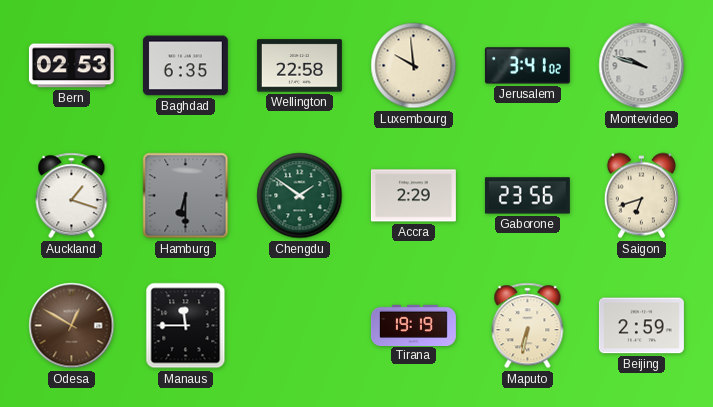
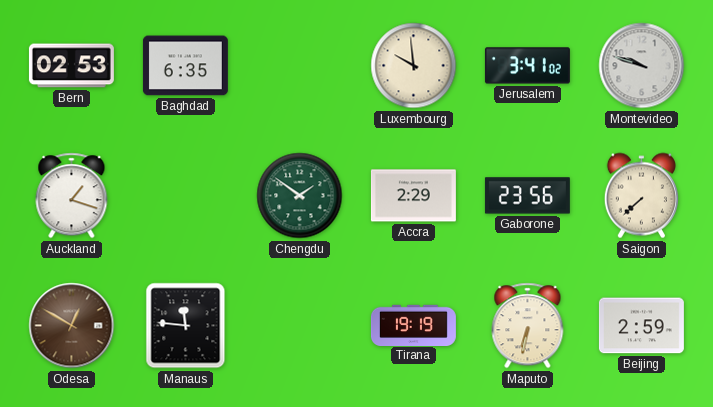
Wellington: 22:58 -> none (299, 66)
Hamburg: 6:30 -> none (186, 196)
Saigon: 6:42 -> 7:38 (641, 196)
Manaus: 11:45 -> 11:46 (186, 326)
